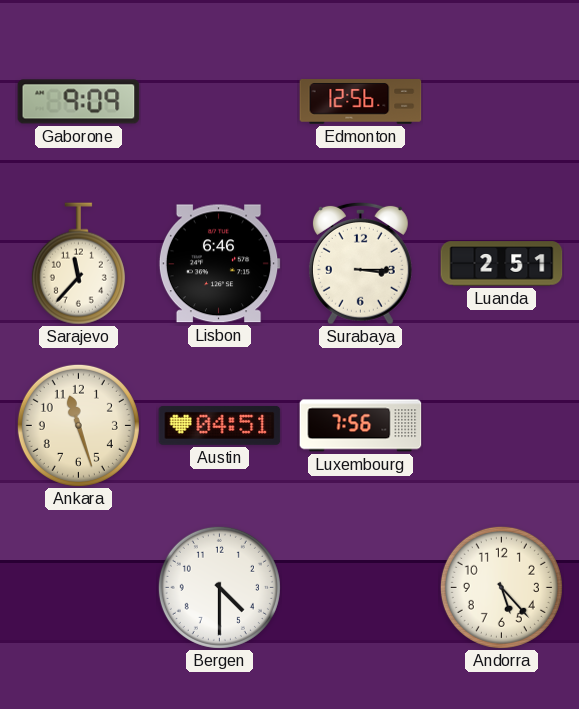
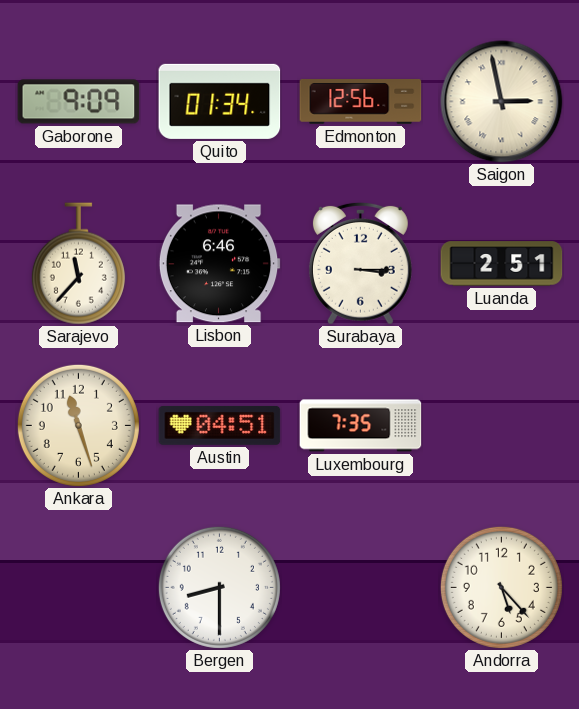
Quito: none -> 01:34 (220, 101)
Saigon: none -> 2:58 (502, 102)
Luxembourg: 7:56 -> 7:35 (361, 426)
Bergen: 4:30 -> 8:30 (219, 587)
